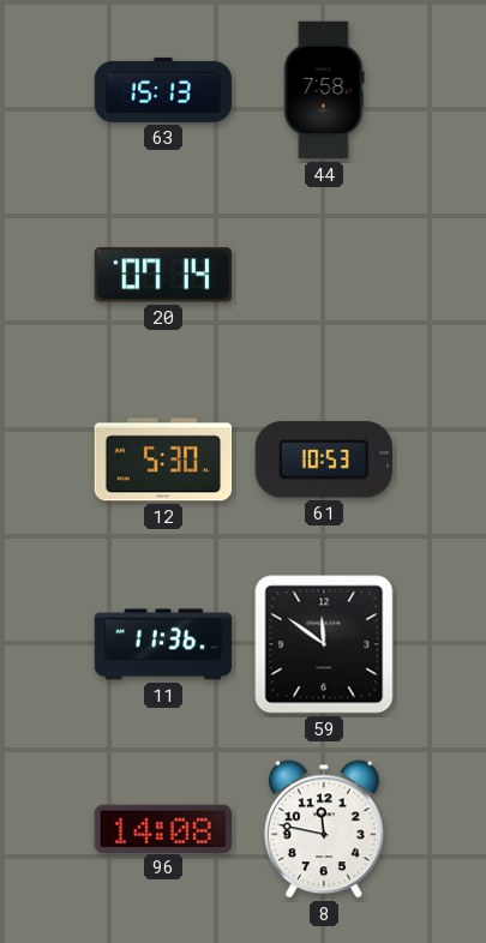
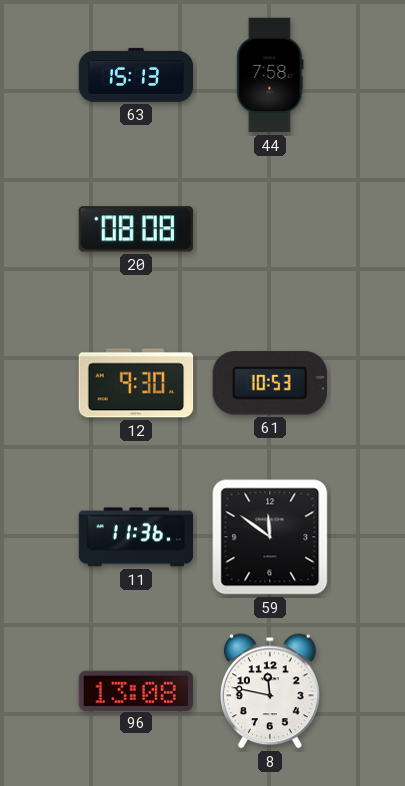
20: 07:14 -> 08:08 (135, 229)
12: 5:30 -> 9:30 (136, 383)
96: 14:08 -> 13:08 (135, 690)
